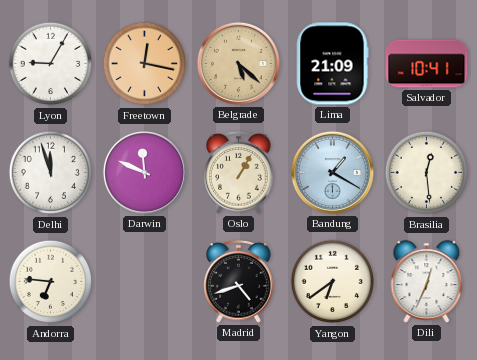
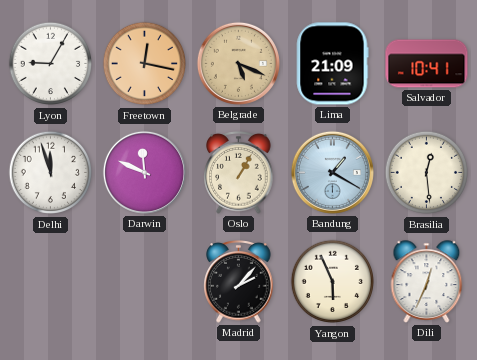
Belgrade: 5:22 -> 5:19 (238, 63)
Andorra: 6:46 -> none (51, 282)
Madrid: 4:42 -> 2:07 (239, 282)
Yangon: 6:39 -> 5:56 (333, 282)
